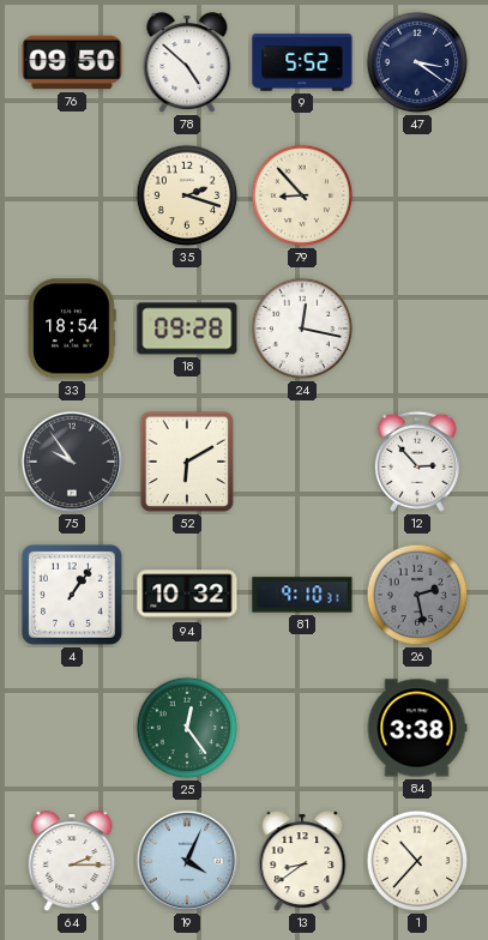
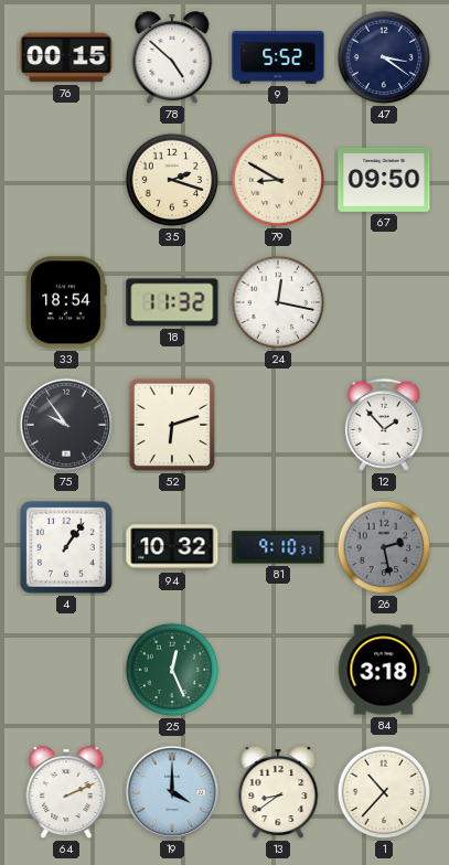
76: 09:50 -> 00:15 (66, 57)
79: 8:53 -> 8:50 (278, 180)
67: none -> 09:50 (384, 180)
18: 09:28 -> 11:32 (172, 302)
52: 6:10 -> 6:12 (172, 425)
12: 2:53 -> 1:53 (384, 425)
25: 12:24 -> 12:26 (172, 670)
84: 3:38 -> 3:18 (384, 670)
64: 2:15 -> 2:11 (66, 793)
19: 4:04 -> 4:00 (172, 792)
